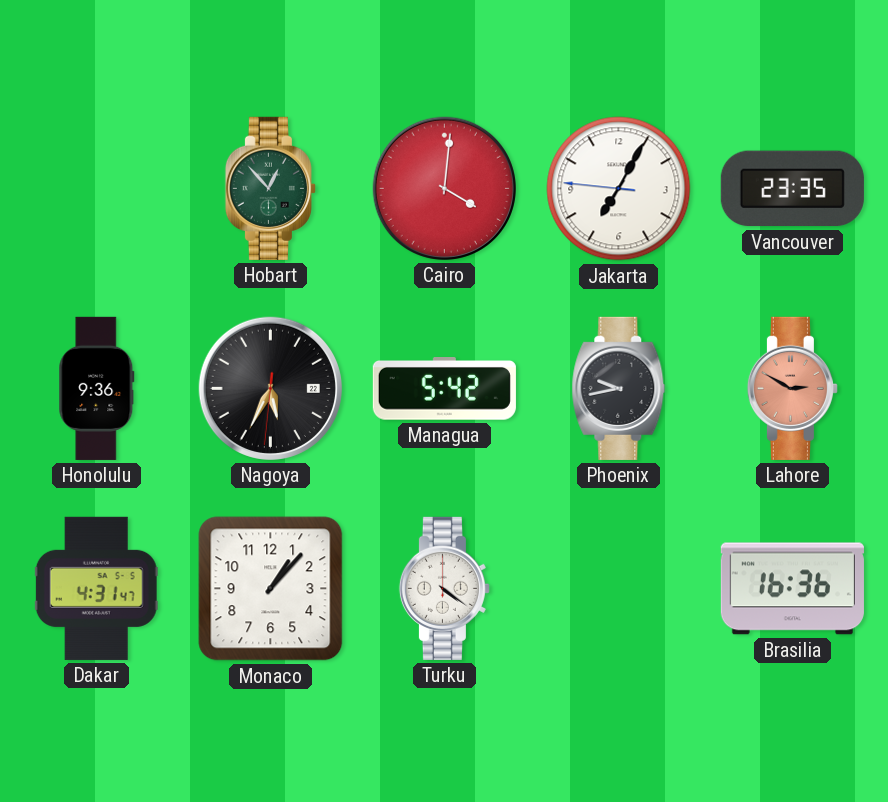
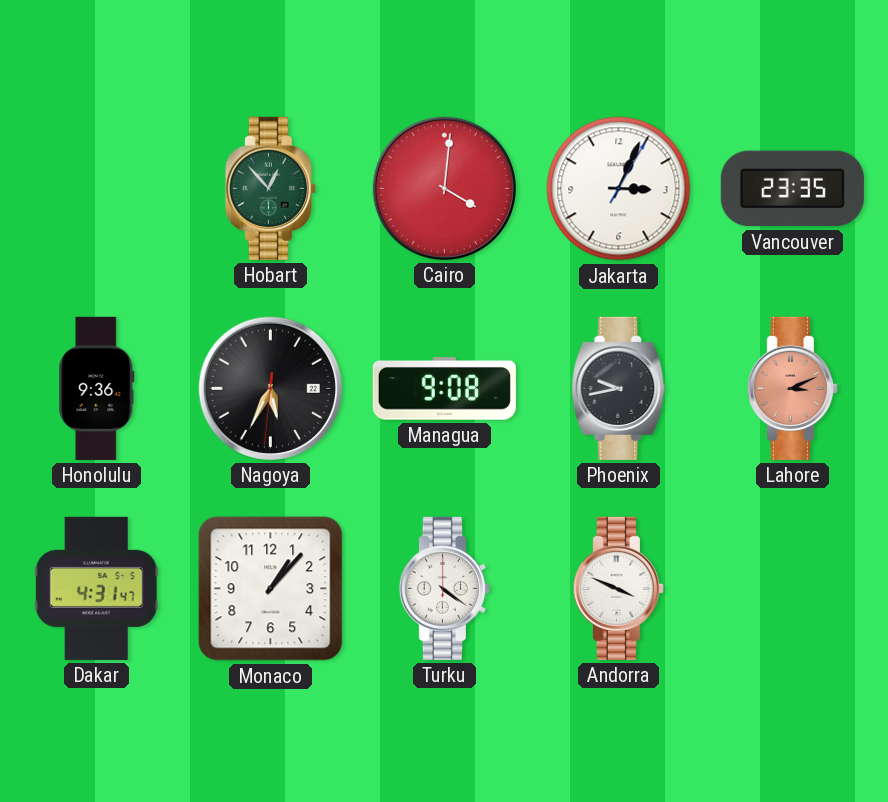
Jakarta: 7:04 -> 3:04 (619, 189)
Managua: 5:42 -> 9:08 (444, 389)
Lahore: 2:50 -> 3:11 (792, 388)
Andorra: none -> 3:49 (618, 588)
Brasilia: 16:36 -> none (792, 589)
